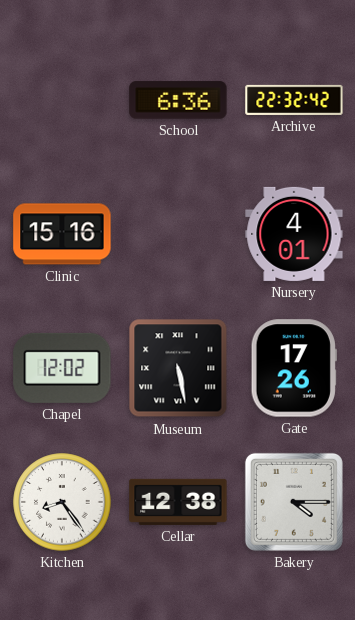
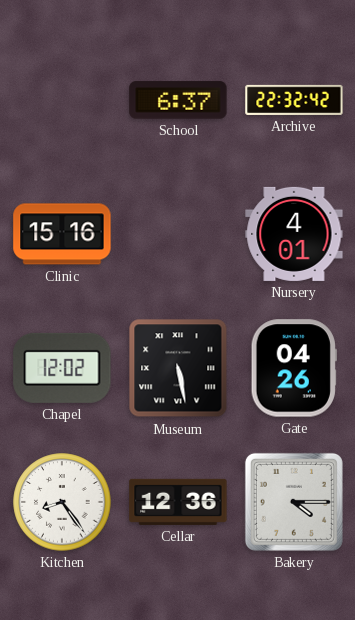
School: 6:36 -> 6:37 (178, 100)
Gate: 17:26 -> 04:26 (294, 368)
Cellar: 12:38 -> 12:36 (178, 502)
